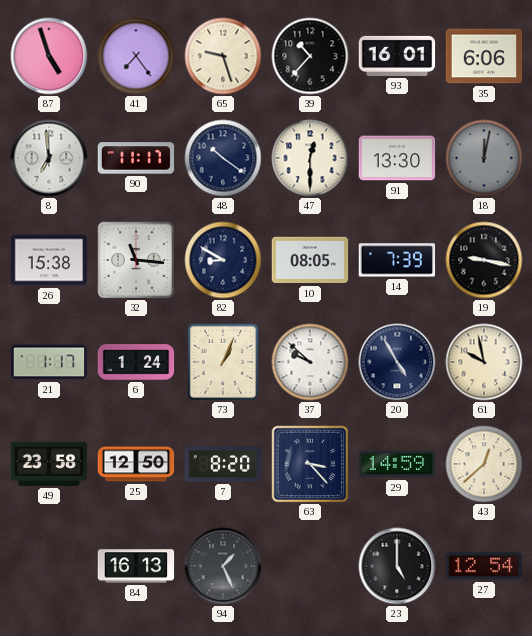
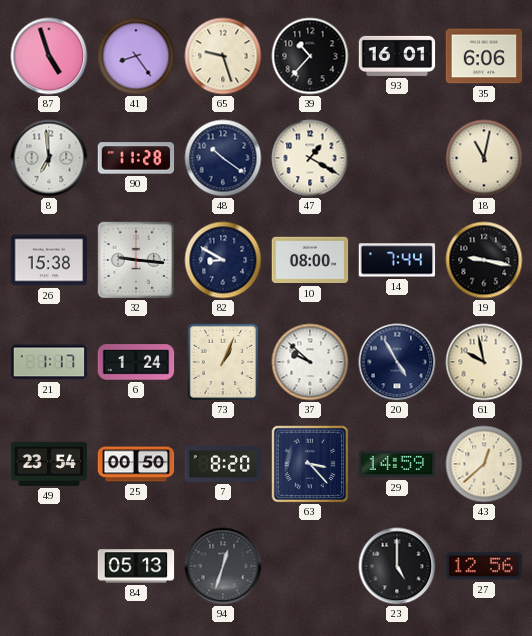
41: 7:24 -> 8:24 (136, 56)
90: 11:17 -> 11:28 (136, 158)
47: 12:30 -> 1:20 (310, 158)
91: 13:30 -> none (397, 158)
18: 12:02 -> 11:02 (484, 158)
18 dial: grey -> cream (484, 158)
32: 11:16 -> 9:16 (136, 260)
10: 08:05 -> 08:00 (310, 260)
14: 7:39 -> 7:44 (397, 260)
49: 23:58 -> 23:54 (49, 464)
25: 12:50 -> 00:50 (136, 464)
84: 16:13 -> 05:13 (136, 566)
94: 1:26 -> 12:33 (223, 566)
27: 12:54 -> 12:56 (484, 566)
